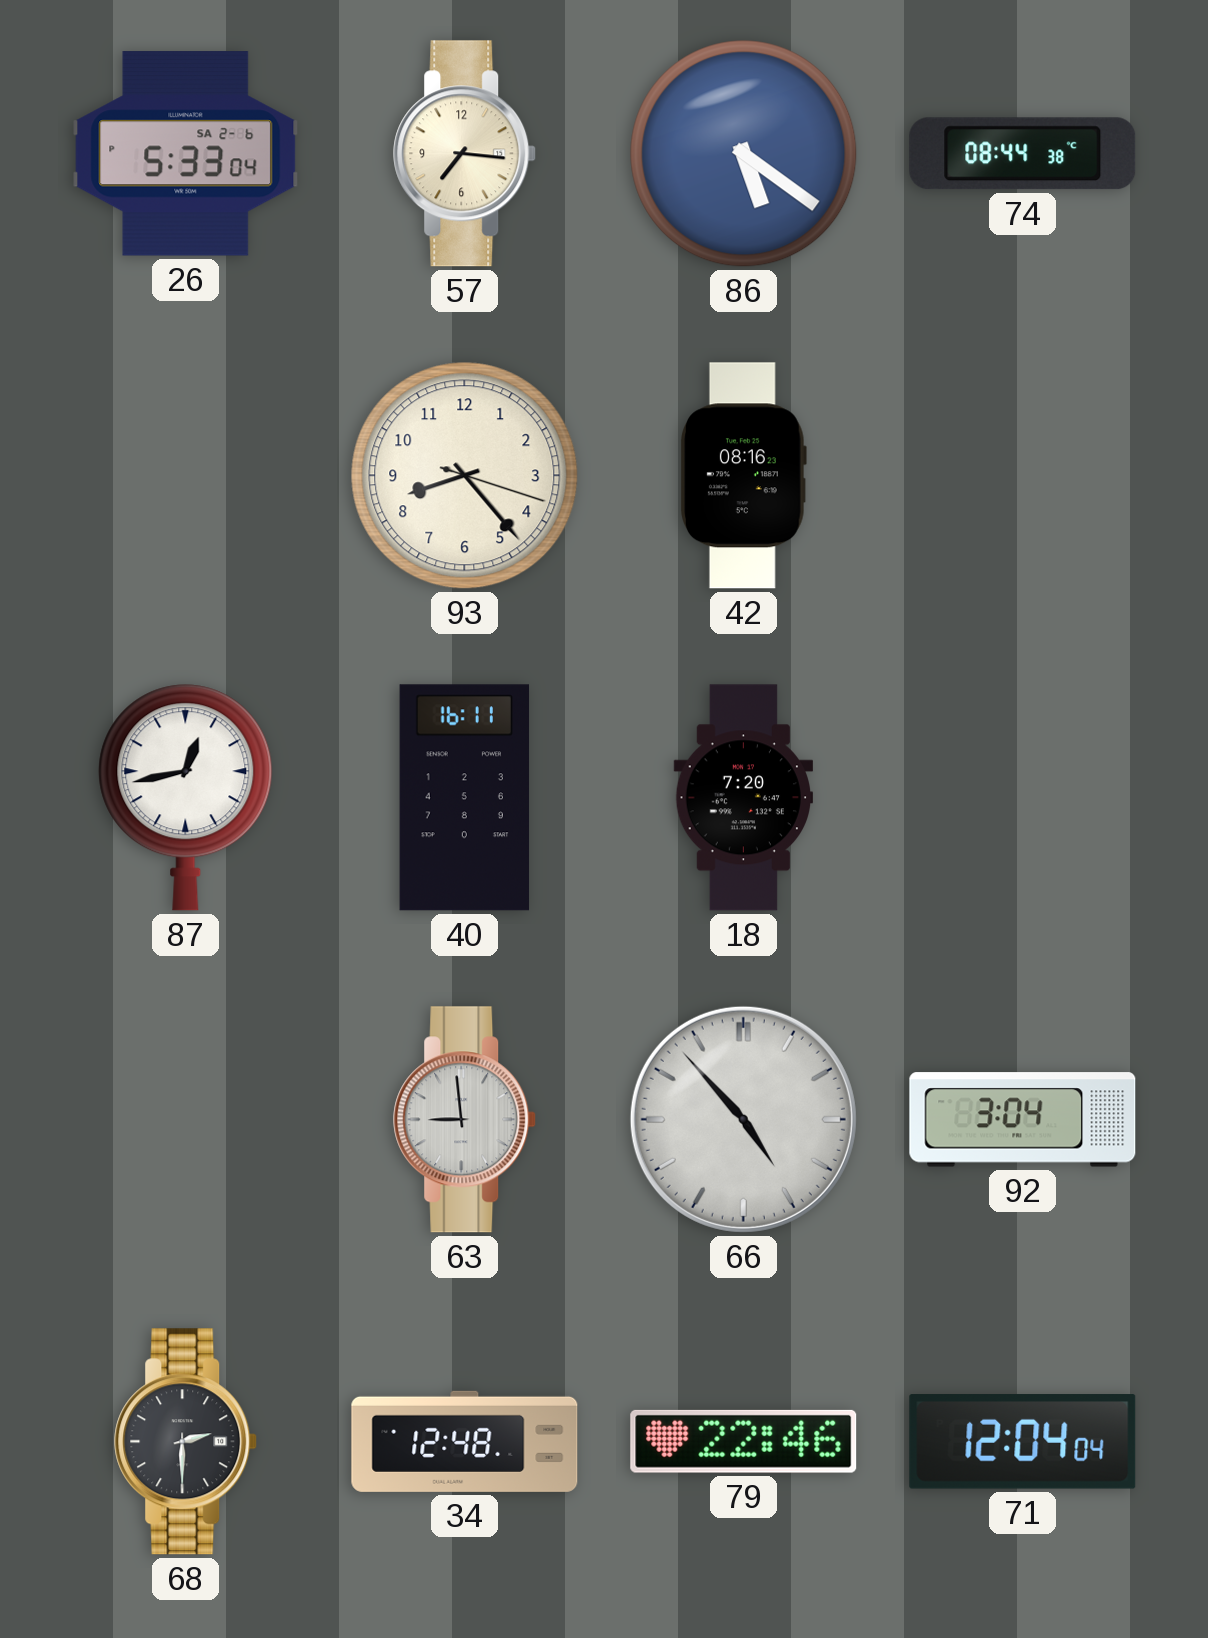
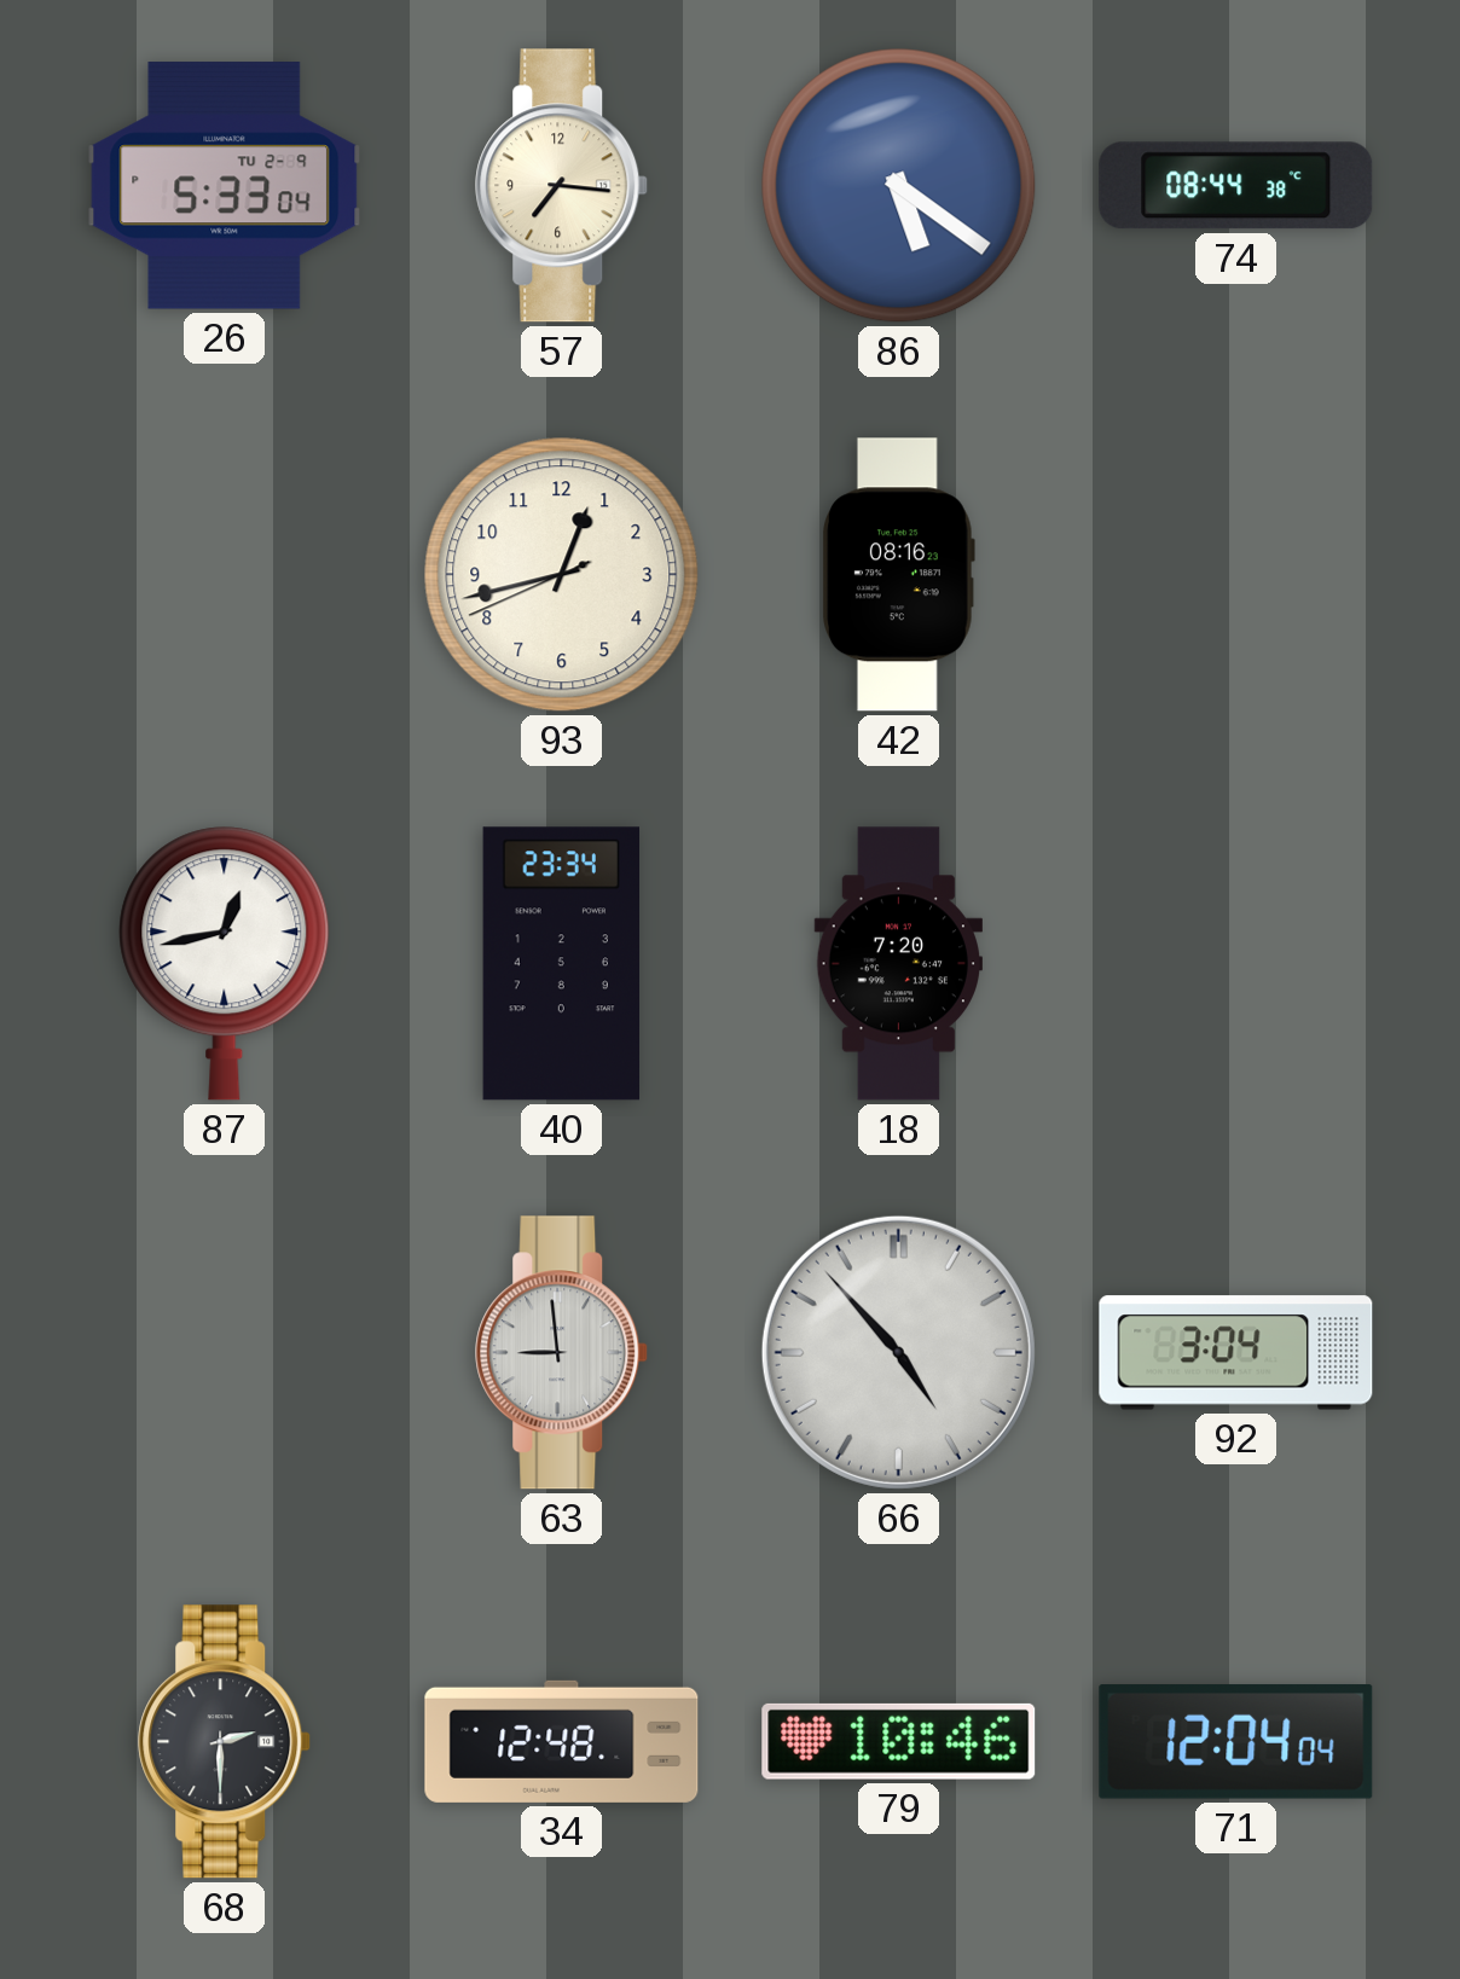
26 date: SA 2-6 -> TU 2-9 (225, 186)
93: 8:23 -> 12:42 (562, 575)
40: 16:11 -> 23:34 (562, 964)
79: 22:46 -> 10:46 (899, 1741)
